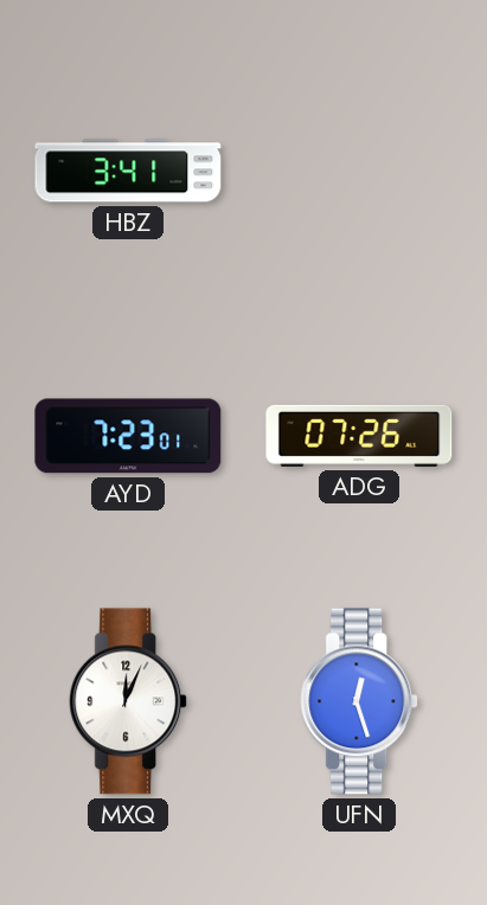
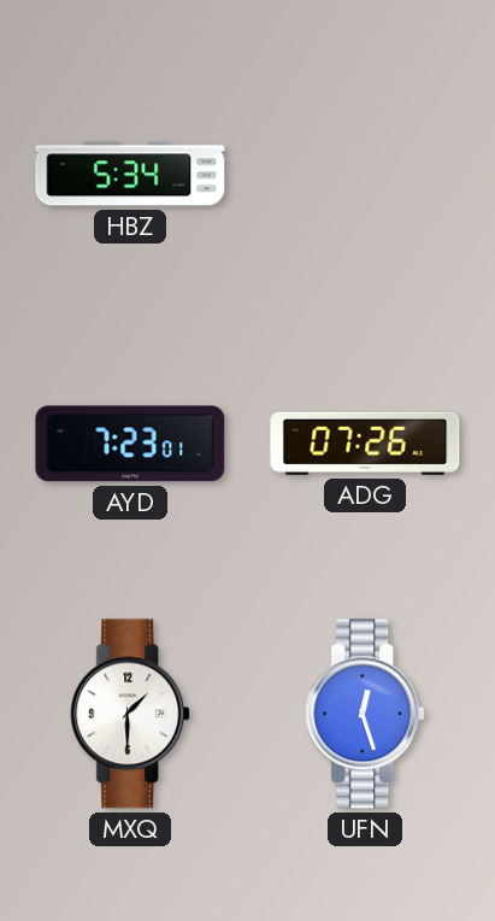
HBZ: 3:41 -> 5:34 (130, 174)
MXQ: 12:04 -> 1:30 (131, 714)
